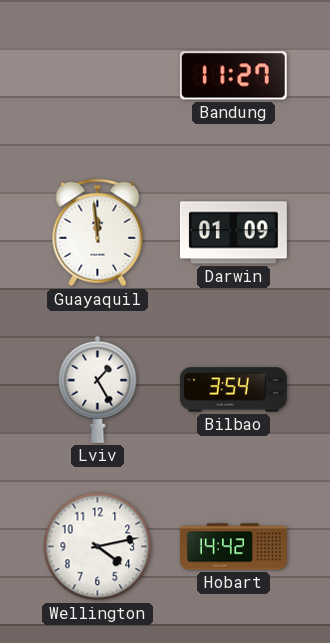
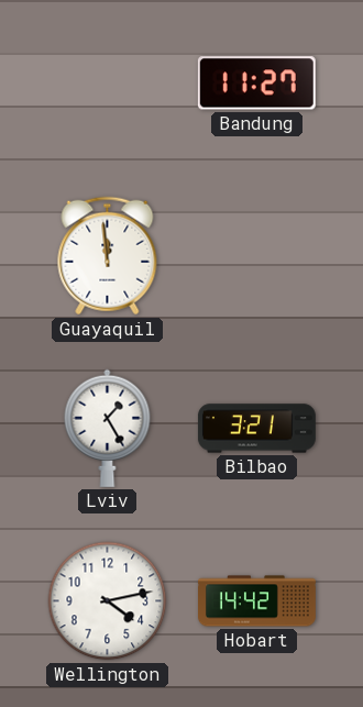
Darwin: 01:09 -> none (233, 233)
Bilbao: 3:54 -> 3:21 (256, 429)
